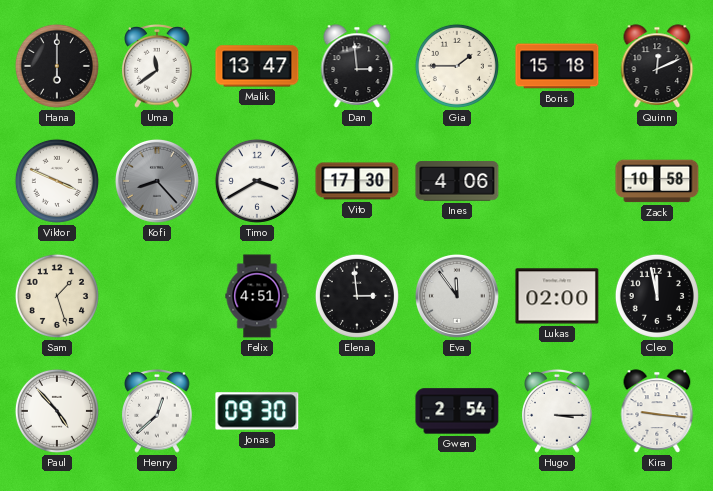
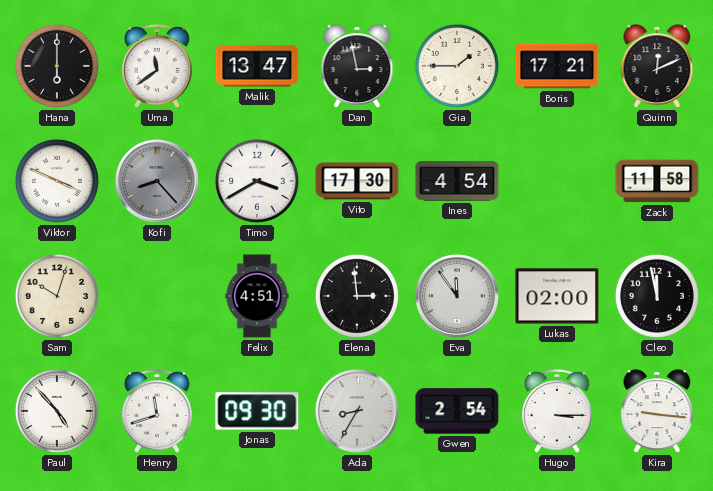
Dan: 2:59 -> 2:58 (357, 66)
Boris: 15:18 -> 17:21 (557, 66)
Ines: 4:06 -> 4:54 (457, 181)
Zack: 10:58 -> 11:58 (657, 181)
Sam: 1:27 -> 10:03 (57, 296)
Henry: 12:38 -> 11:42 (157, 412)
Ada: none -> 8:35 (357, 411)
